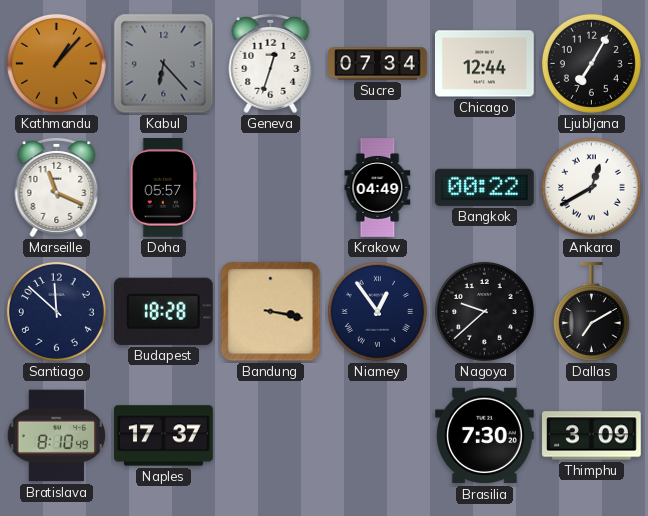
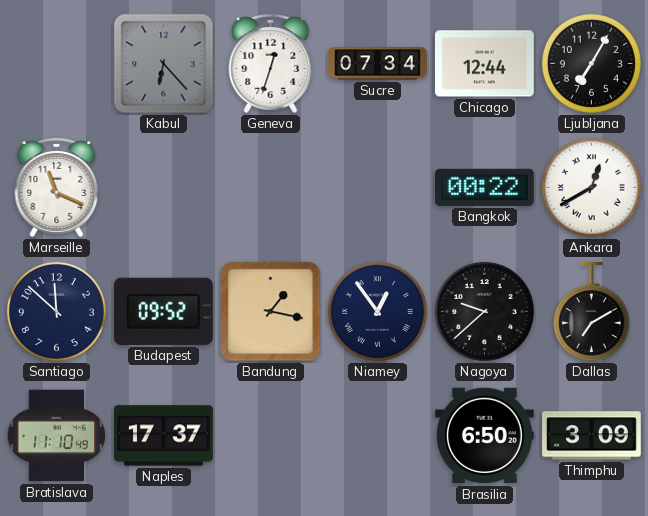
Kathmandu: 1:07 -> none (56, 63)
Doha: 05:57 -> none (164, 188)
Krakow: 04:49 -> none (378, 188)
Budapest: 18:28 -> 09:52 (163, 311)
Bandung: 3:17 -> 1:17 (271, 312)
Bratislava: 8:10 -> 11:10 (56, 436)
Brasilia: 7:30 -> 6:50 (485, 436)
